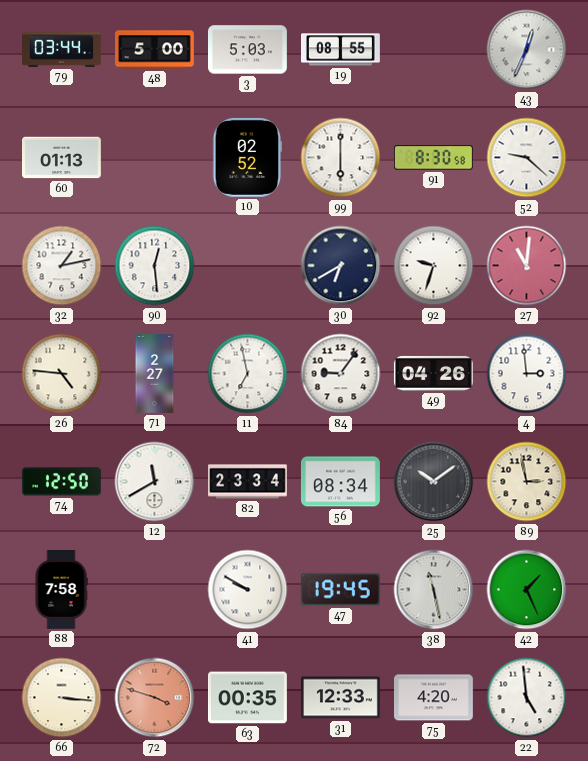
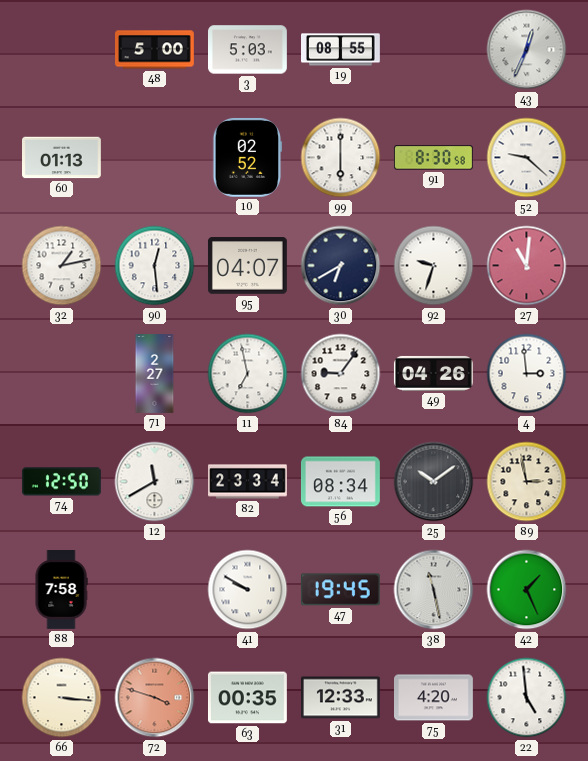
79: 03:44 -> none (62, 50)
95: none -> 04:07 (247, 266)
26: 4:46 -> none (62, 374)
